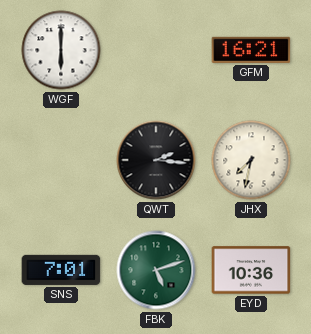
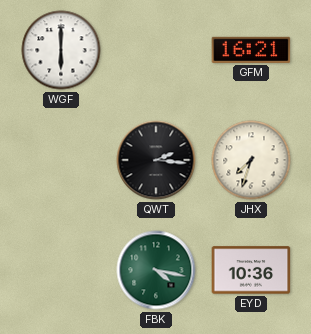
JHX: 7:32 -> 7:33 (251, 160)
SNS: 7:01 -> none (61, 270)
FBK: 5:12 -> 4:17 (156, 270)
